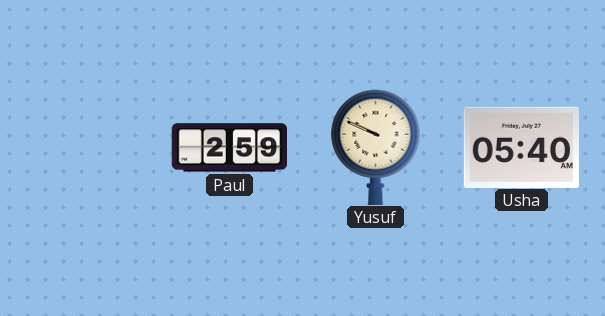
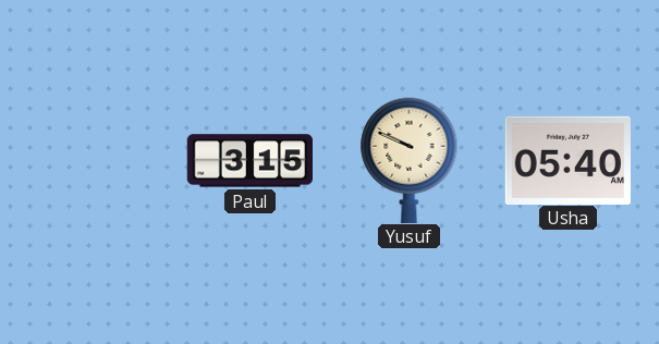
Paul: 2:59 -> 3:15 (249, 161)
